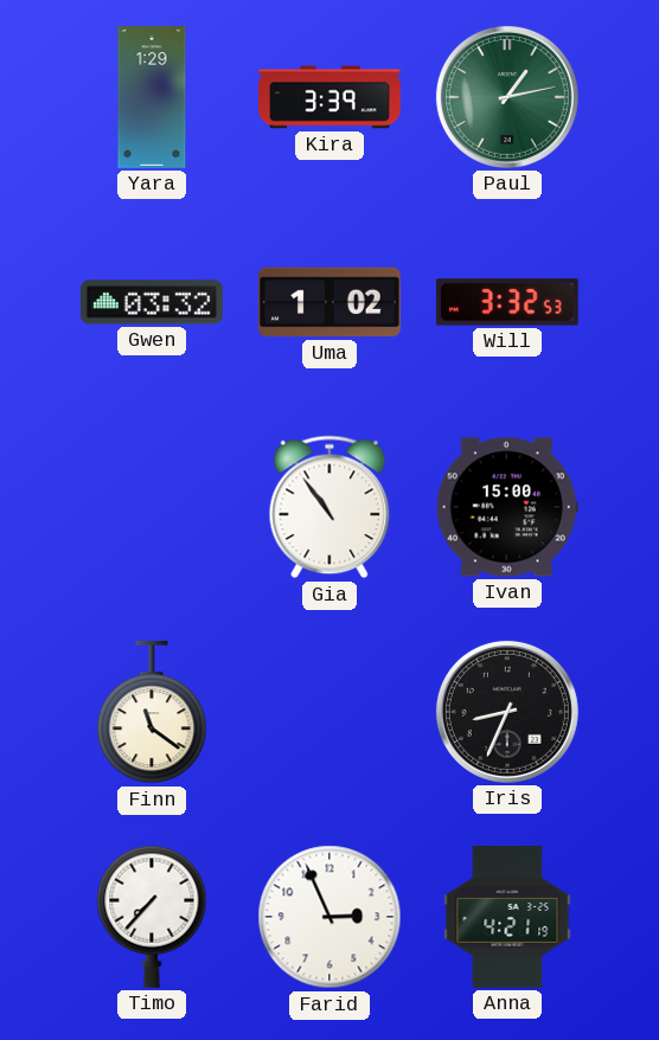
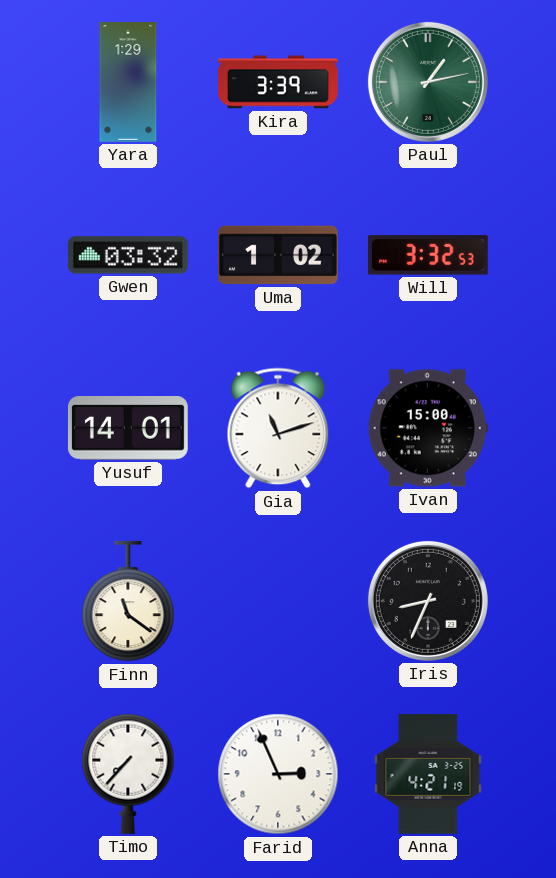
Yusuf: none -> 14:01 (128, 429)
Gia: 10:54 -> 11:12 (278, 428)
